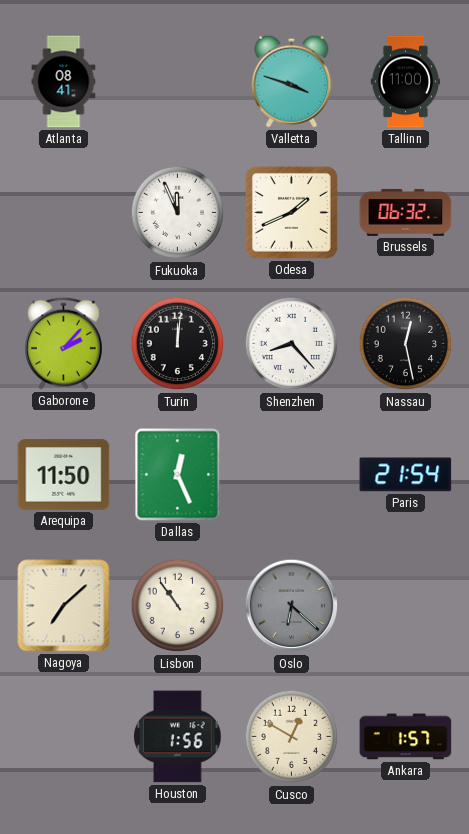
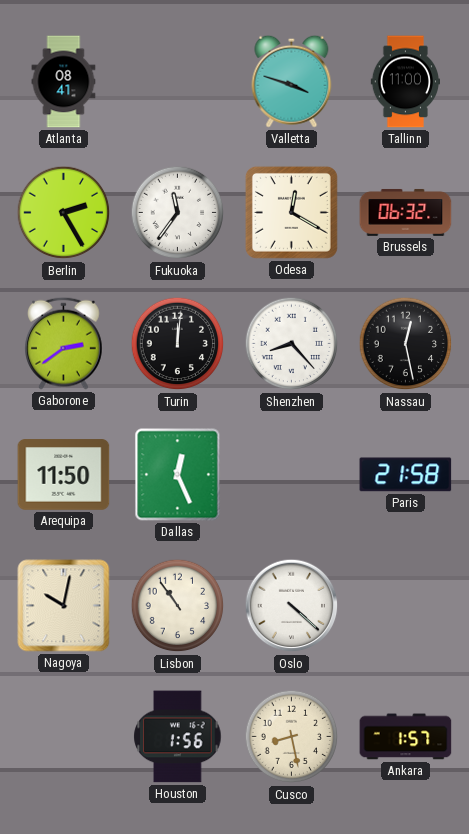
Berlin: none -> 2:25 (64, 213)
Fukuoka: 11:56 -> 11:36 (178, 213)
Odesa: 1:41 -> 12:20 (291, 212)
Gaborone: 2:07 -> 2:39 (64, 343)
Paris: 21:54 -> 21:58 (406, 475)
Nagoya: 7:08 -> 10:02 (64, 606)
Oslo: 6:22 -> 4:22 (292, 606)
Oslo dial: grey -> white (292, 606)
Cusco: 12:50 -> 8:28 (292, 737)
